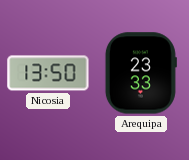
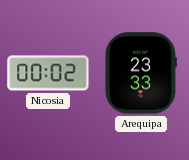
Nicosia: 13:50 -> 00:02 (48, 73)
